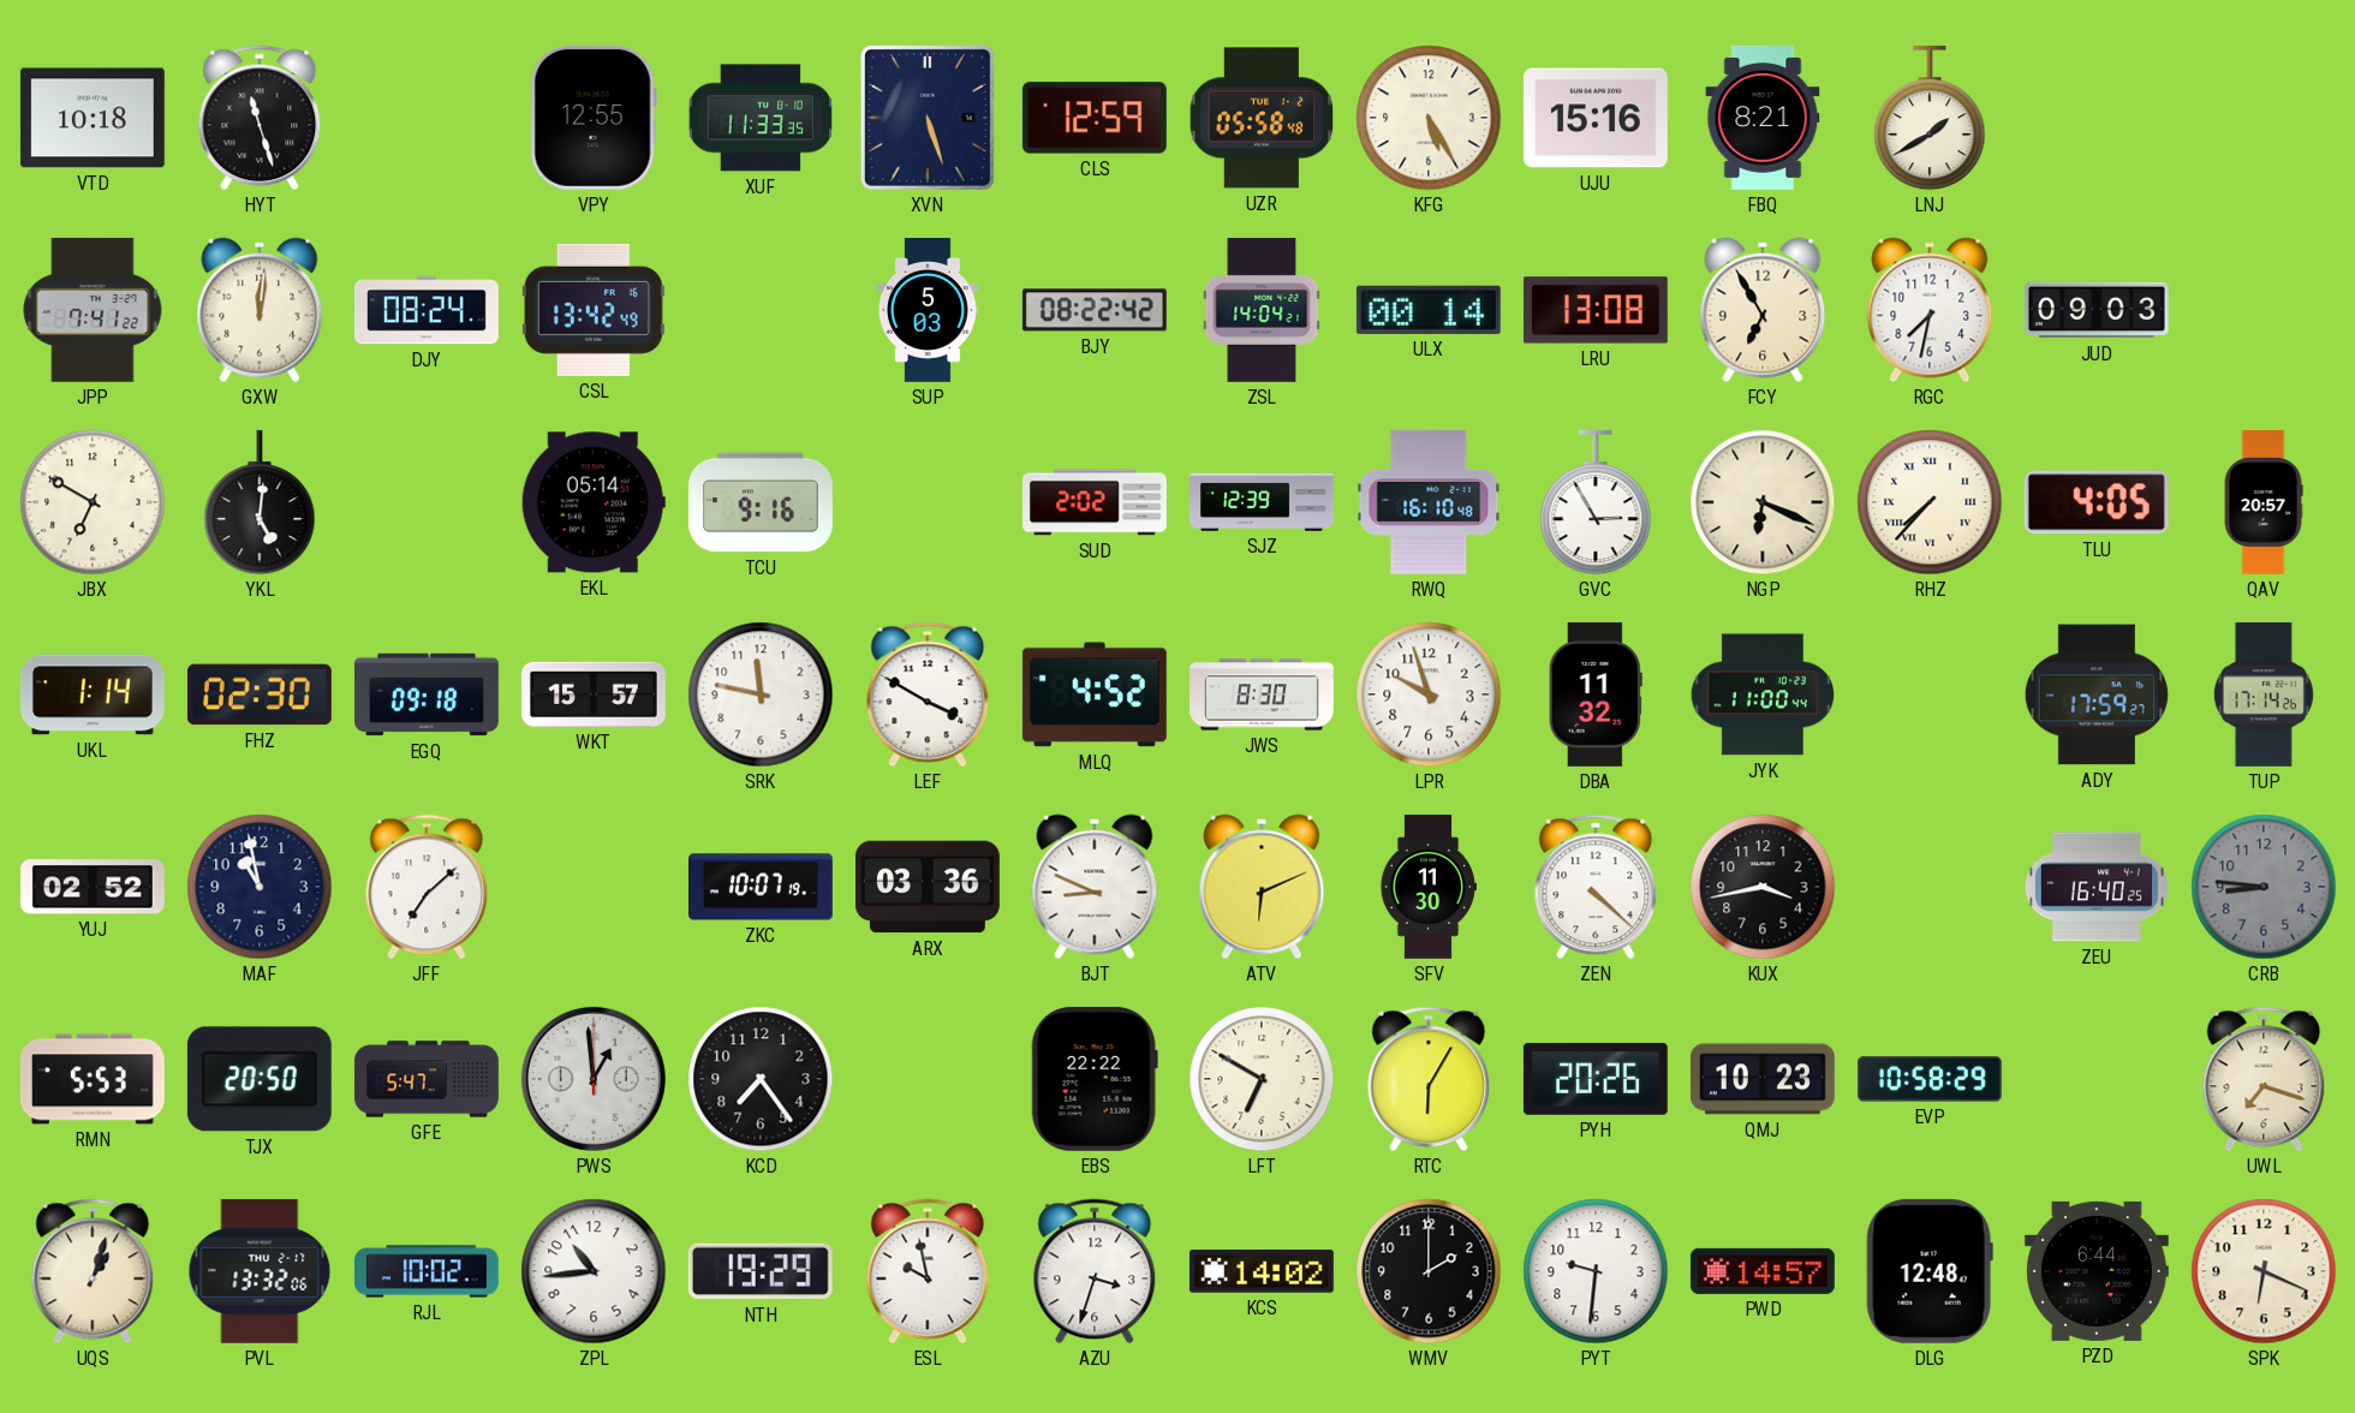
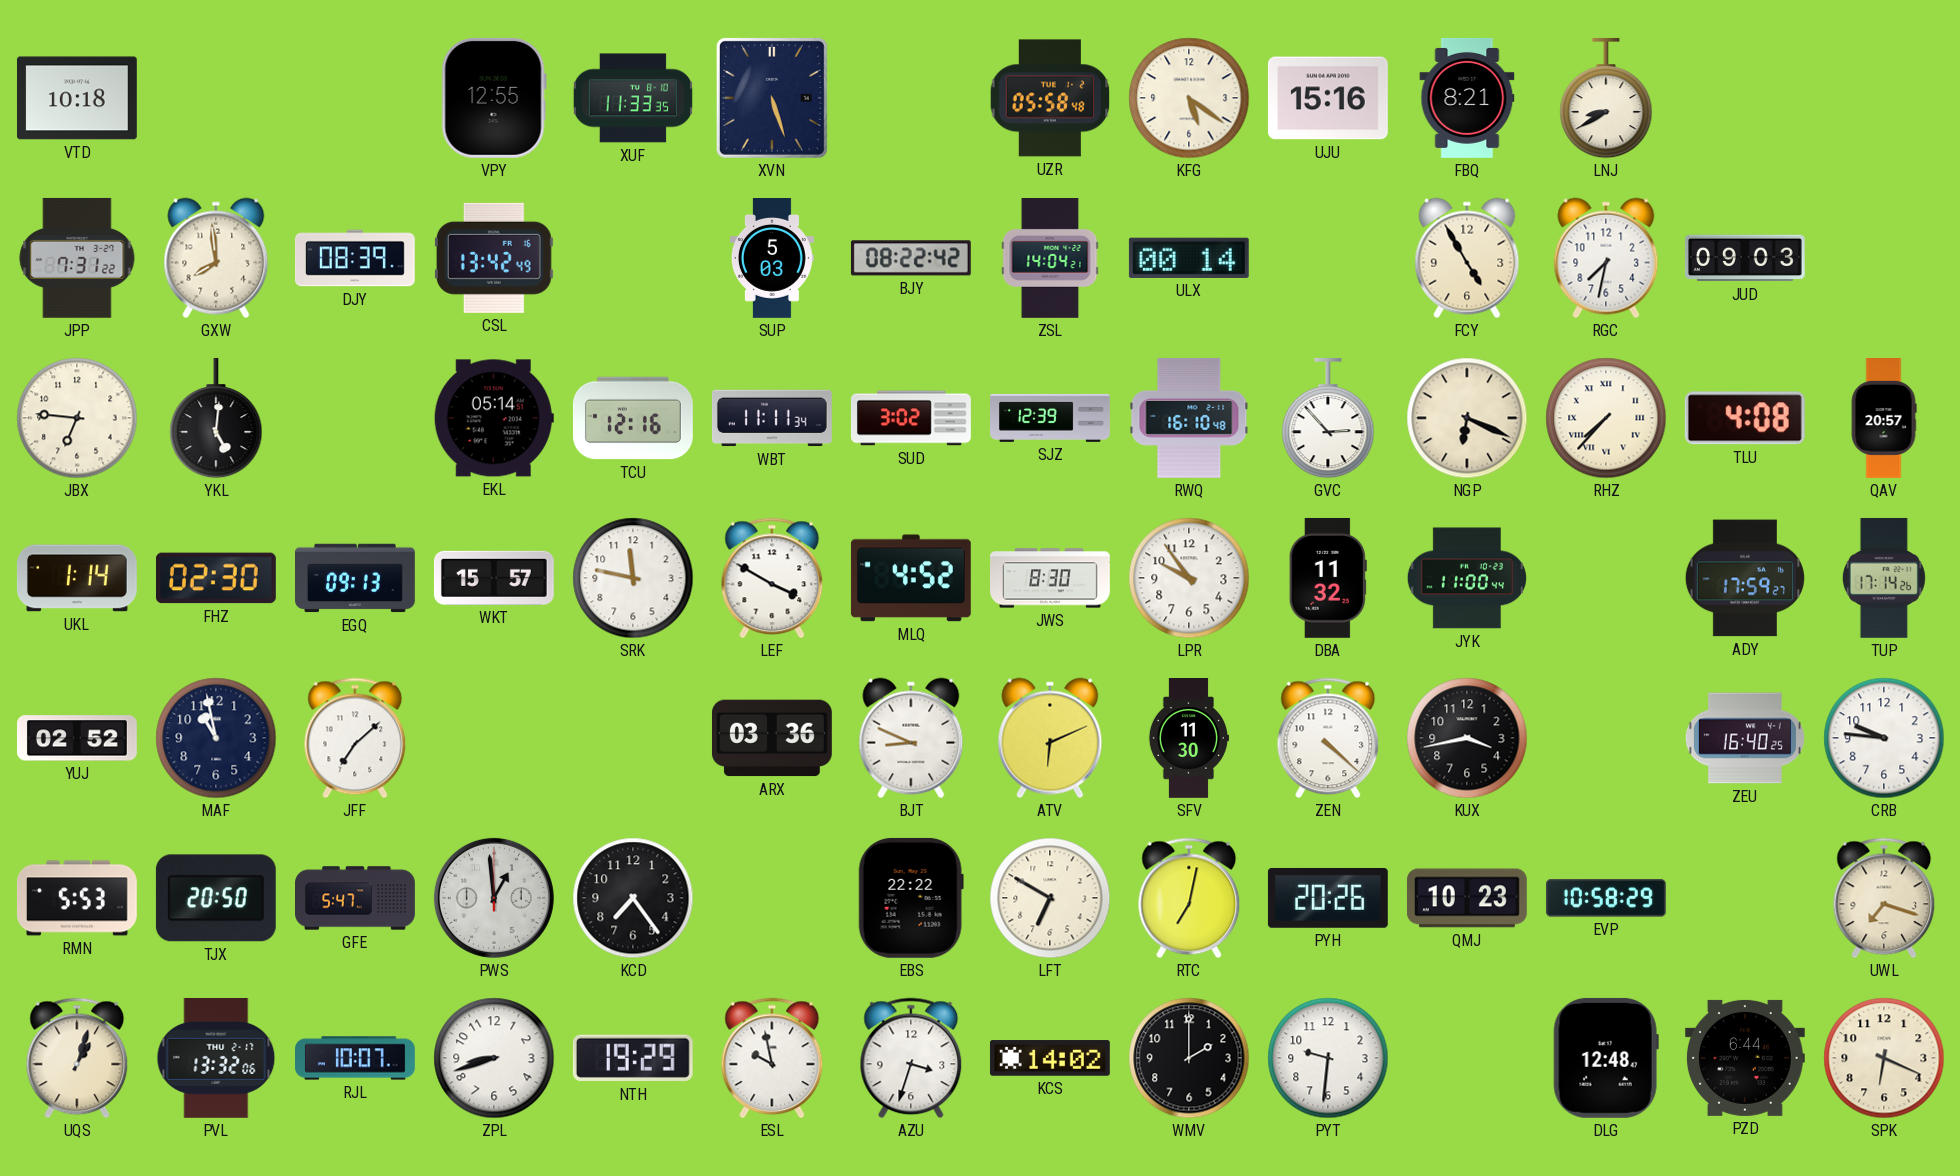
HYT: 11:27 -> none (260, 118)
CLS: 12:59 -> none (1095, 118)
KFG: 5:25 -> 5:21 (1189, 98)
LNJ: 1:40 -> 8:40 (1606, 98)
JPP: 7:41 -> 7:31 (77, 258)
GXW: 12:01 -> 7:59 (216, 258)
DJY: 08:24 -> 08:39 (355, 258)
LRU: 13:08 -> none (1596, 310)
FCY: 6:55 -> 4:55 (1467, 258)
JBX: 6:50 -> 6:46 (77, 418)
TCU: 9:16 -> 12:16 (633, 418)
WBT: none -> 11:11 (772, 418)
SUD: 2:02 -> 3:02 (911, 418)
GVC: 2:55 -> 2:53 (1328, 418)
TLU: 4:05 -> 4:08 (1745, 418)
EGQ: 09:18 -> 09:13 (356, 578)
LPR: 9:57 -> 9:54 (1189, 578)
ZKC: 10:07 -> none (762, 887)
CRB: 8:46 -> 9:46 (1884, 738)
CRB dial: grey -> white (1884, 738)
RTC: 6:05 -> 7:02 (1189, 898)
RJL: 10:02 -> 10:07 (356, 1058)
ZPL: 10:44 -> 8:42 (494, 1058)
PWD: 14:57 -> none (1763, 1271)
